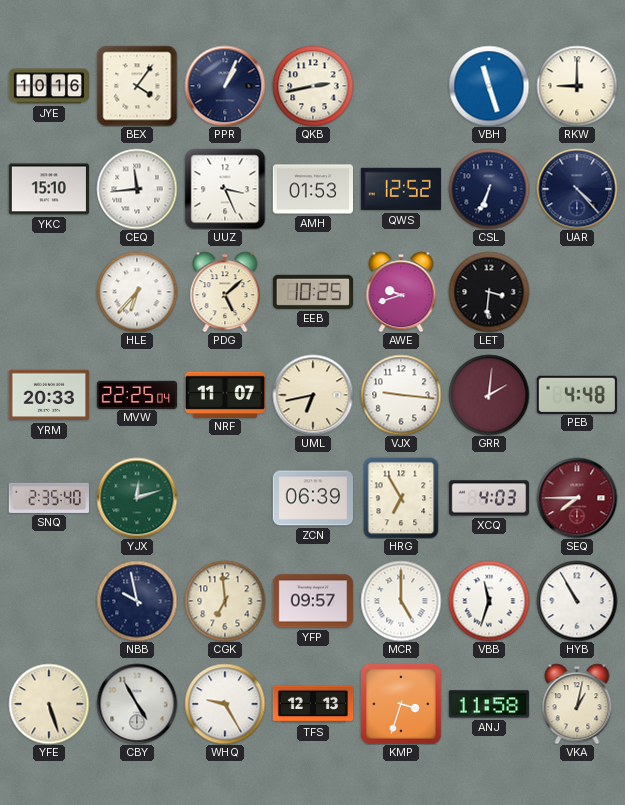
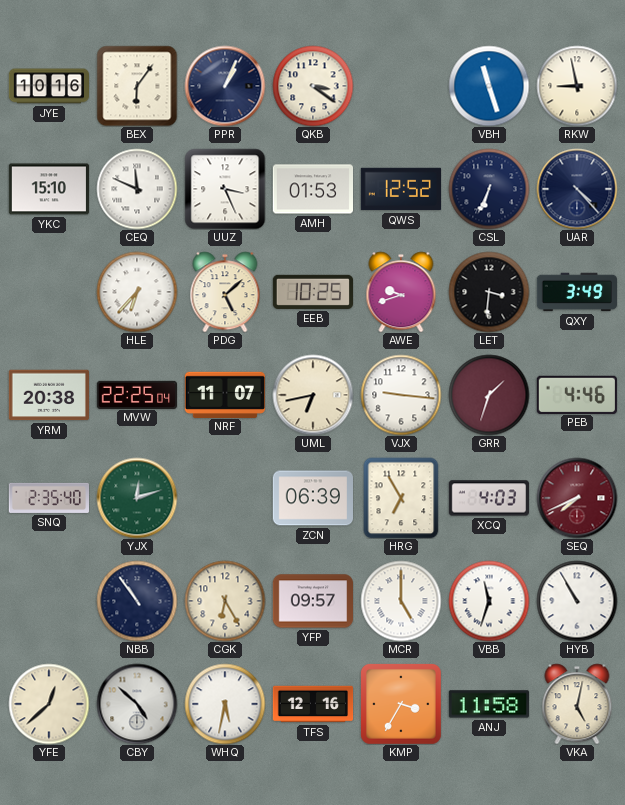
BEX: 4:06 -> 6:06 (137, 86)
QKB: 2:43 -> 3:21 (313, 86)
RKW: 9:00 -> 8:58 (577, 86)
CEQ: 11:44 -> 11:49 (137, 189)
QXY: none -> 3:49 (576, 292)
YRM: 20:33 -> 20:38 (48, 395)
GRR: 2:01 -> 1:33 (489, 395)
PEB: 4:48 -> 4:46 (577, 394)
SEQ: 7:45 -> 7:41 (577, 498)
NBB: 9:58 -> 10:54 (137, 601)
CGK: 6:59 -> 6:25 (225, 601)
YFE: 5:27 -> 12:38 (49, 704)
CBY: 4:55 -> 4:52 (137, 704)
WHQ: 9:25 -> 5:32 (225, 704)
TFS: 12:13 -> 12:16 (313, 704)
KMP: 3:33 -> 3:35 (401, 704)
VKA: 1:02 -> 5:02 (577, 704)
